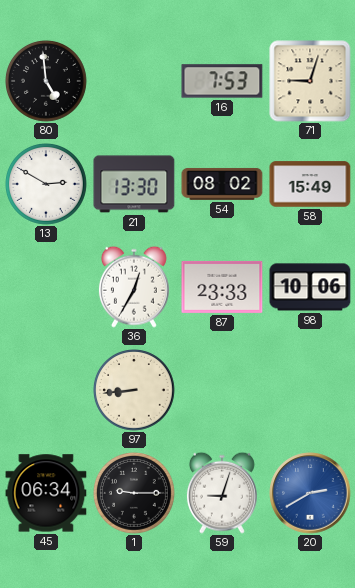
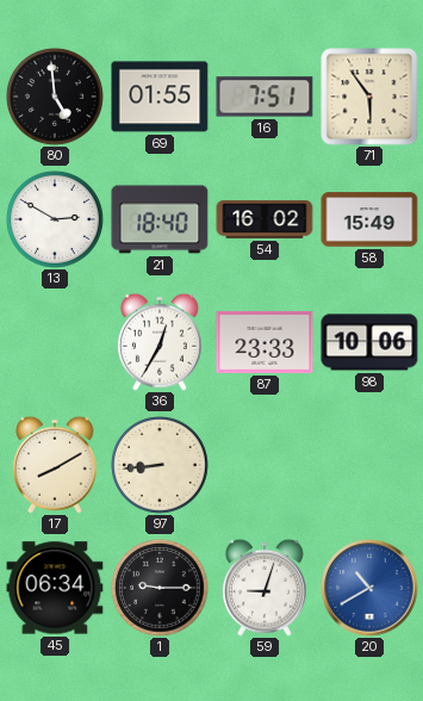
69: none -> 01:55 (160, 97)
16: 7:53 -> 7:51 (265, 97)
71: 9:03 -> 5:54 (369, 97)
21: 13:30 -> 18:40 (160, 219)
54: 08:02 -> 16:02 (265, 219)
17: none -> 8:10 (55, 465)
20: 2:40 -> 10:40 (369, 588)
